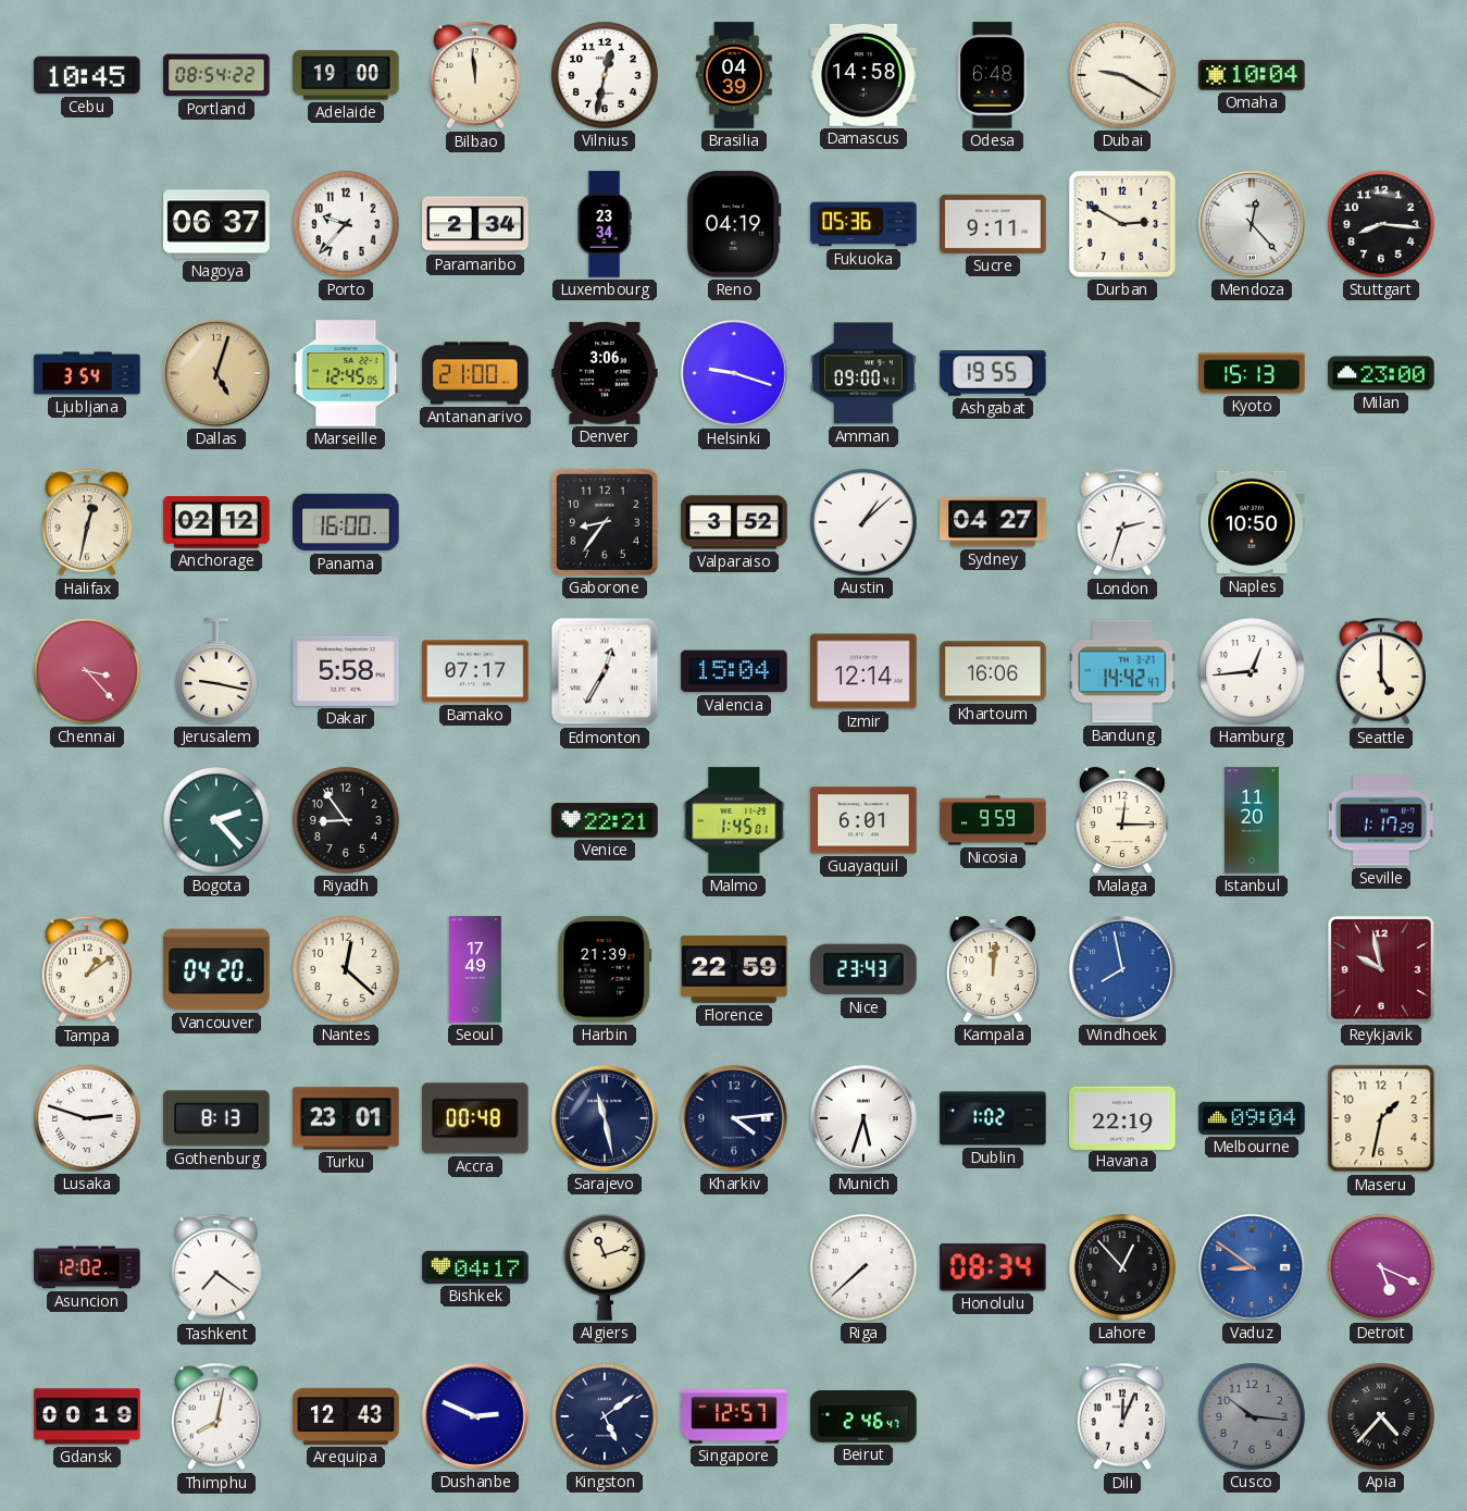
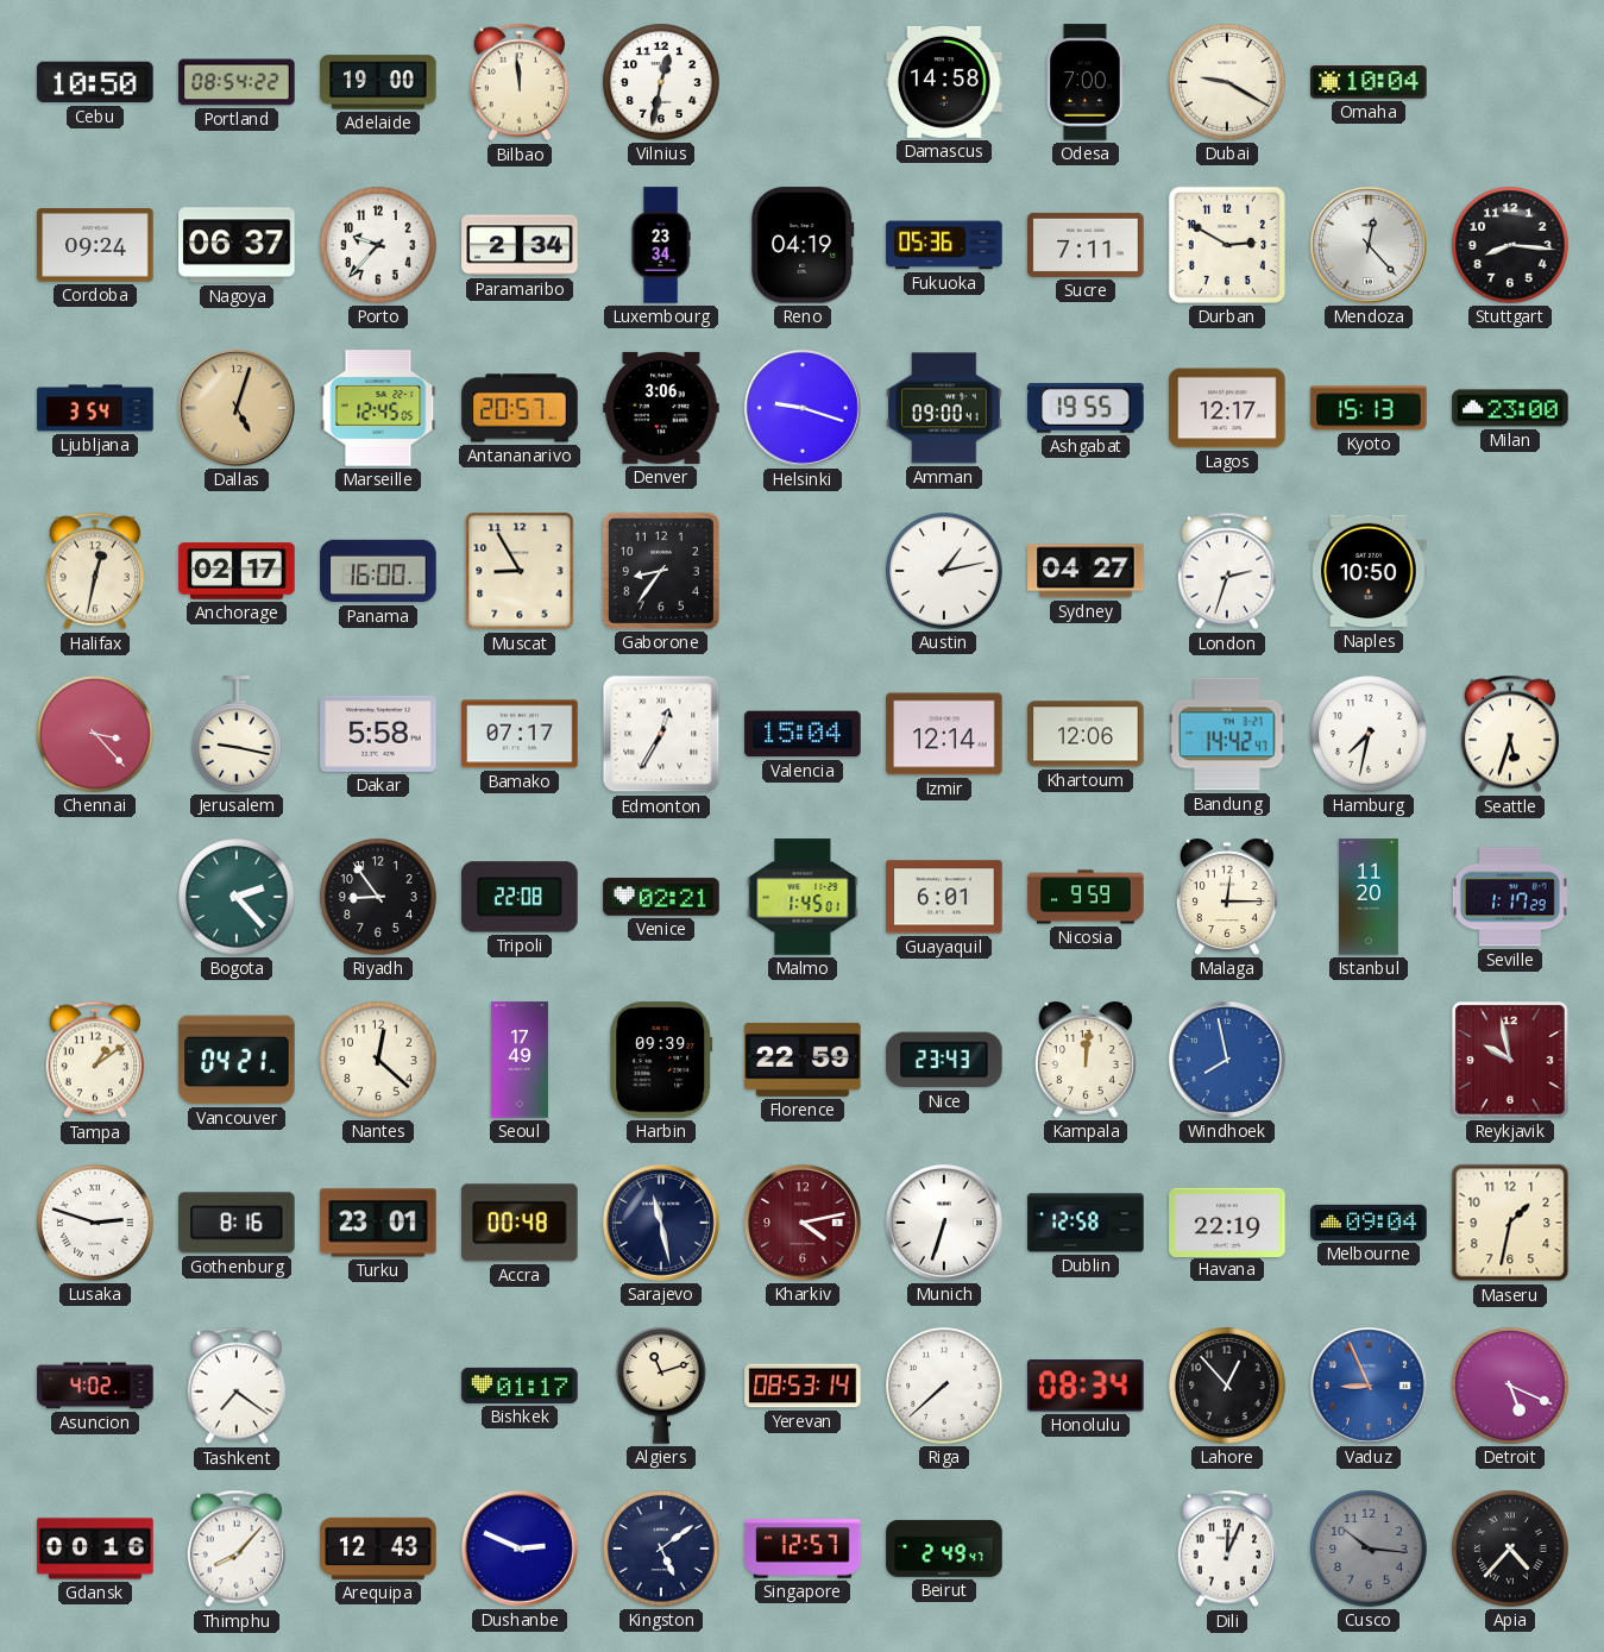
Cebu: 10:45 -> 10:50 (95, 82)
Brasilia: 04:39 -> none (734, 75)
Odesa: 6:48 -> 7:00 (1086, 82)
Cordoba: none -> 09:24 (95, 245)
Sucre: 9:11 -> 7:11 (1086, 245)
Antananarivo: 21:00 -> 20:57 (520, 408)
Lagos: none -> 12:17 (1227, 408)
Anchorage: 02:12 -> 02:17 (237, 571)
Muscat: none -> 8:55 (520, 571)
Valparaiso: 3:52 -> none (734, 522)
Austin: 1:08 -> 1:13 (944, 571)
Khartoum: 16:06 -> 12:06 (1086, 734)
Hamburg: 12:44 -> 7:32 (1369, 734)
Seattle: 5:00 -> 5:33 (1510, 734)
Tripoli: none -> 22:08 (520, 897)
Venice: 22:21 -> 02:21 (661, 897)
Vancouver: 04:20 -> 04:21 (237, 1060)
Harbin: 21:39 -> 09:39 (661, 1060)
Gothenburg: 8:13 -> 8:16 (237, 1223)
Kharkiv: 4:14 -> 4:13 (803, 1223)
Kharkiv dial: navy -> burgundy (803, 1223)
Munich: 5:33 -> 6:33 (944, 1223)
Dublin: 1:02 -> 12:58 (1086, 1223)
Asuncion: 12:02 -> 4:02 (95, 1386)
Bishkek: 04:17 -> 01:17 (520, 1386)
Yerevan: none -> 08:53 (803, 1386)
Vaduz: 8:51 -> 8:56 (1369, 1386)
Gdansk: 00:19 -> 00:16 (95, 1549)
Thimphu: 8:02 -> 8:07 (237, 1549)
Beirut: 2:46 -> 2:49 (944, 1549)
